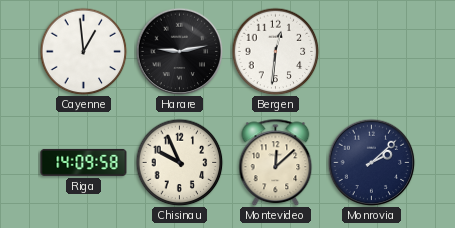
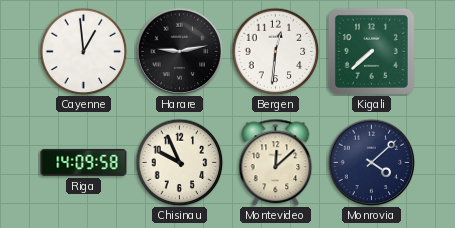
Kigali: none -> 7:38 (371, 51)
Monrovia: 2:08 -> 4:08 (371, 162)
